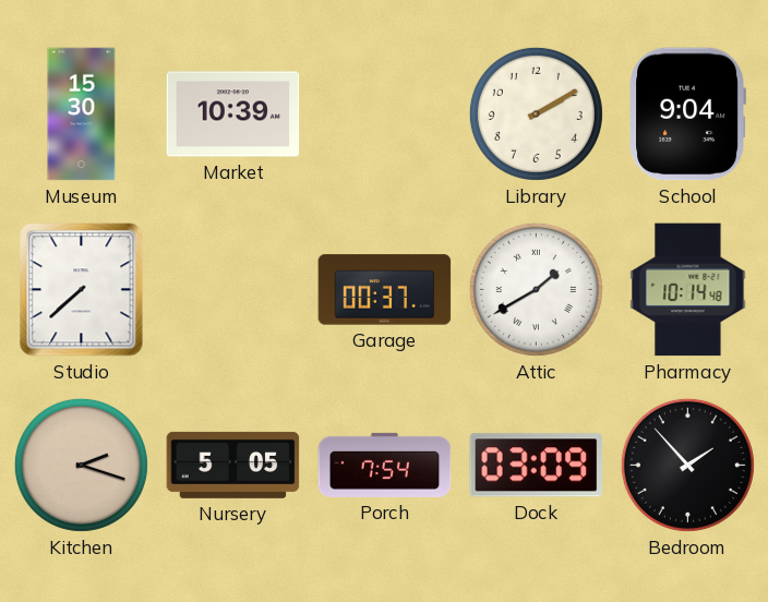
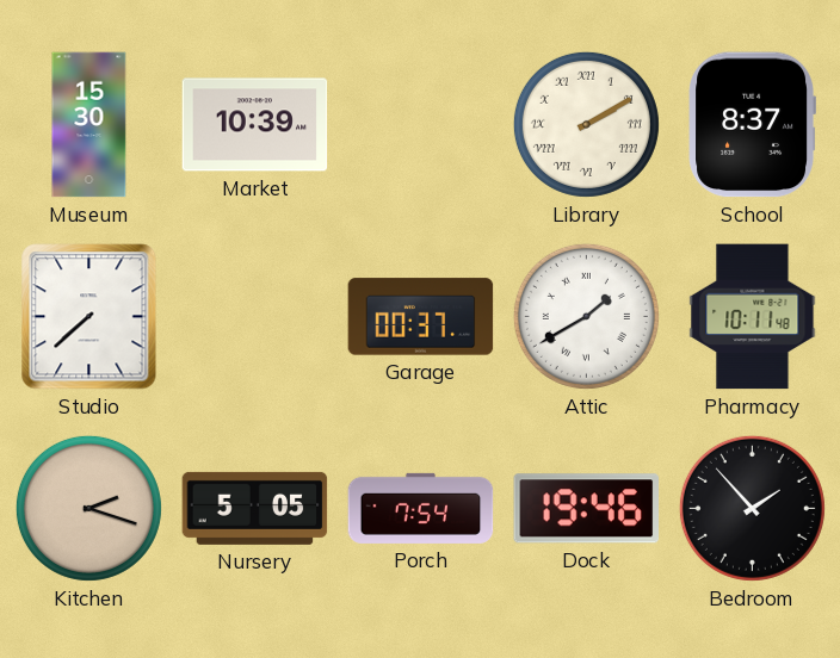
Library numerals: Arabic -> Roman (586, 124)
School: 9:04 -> 8:37 (752, 125)
Pharmacy: 10:14 -> 10:11 (753, 317)
Dock: 03:09 -> 19:46 (586, 509)
